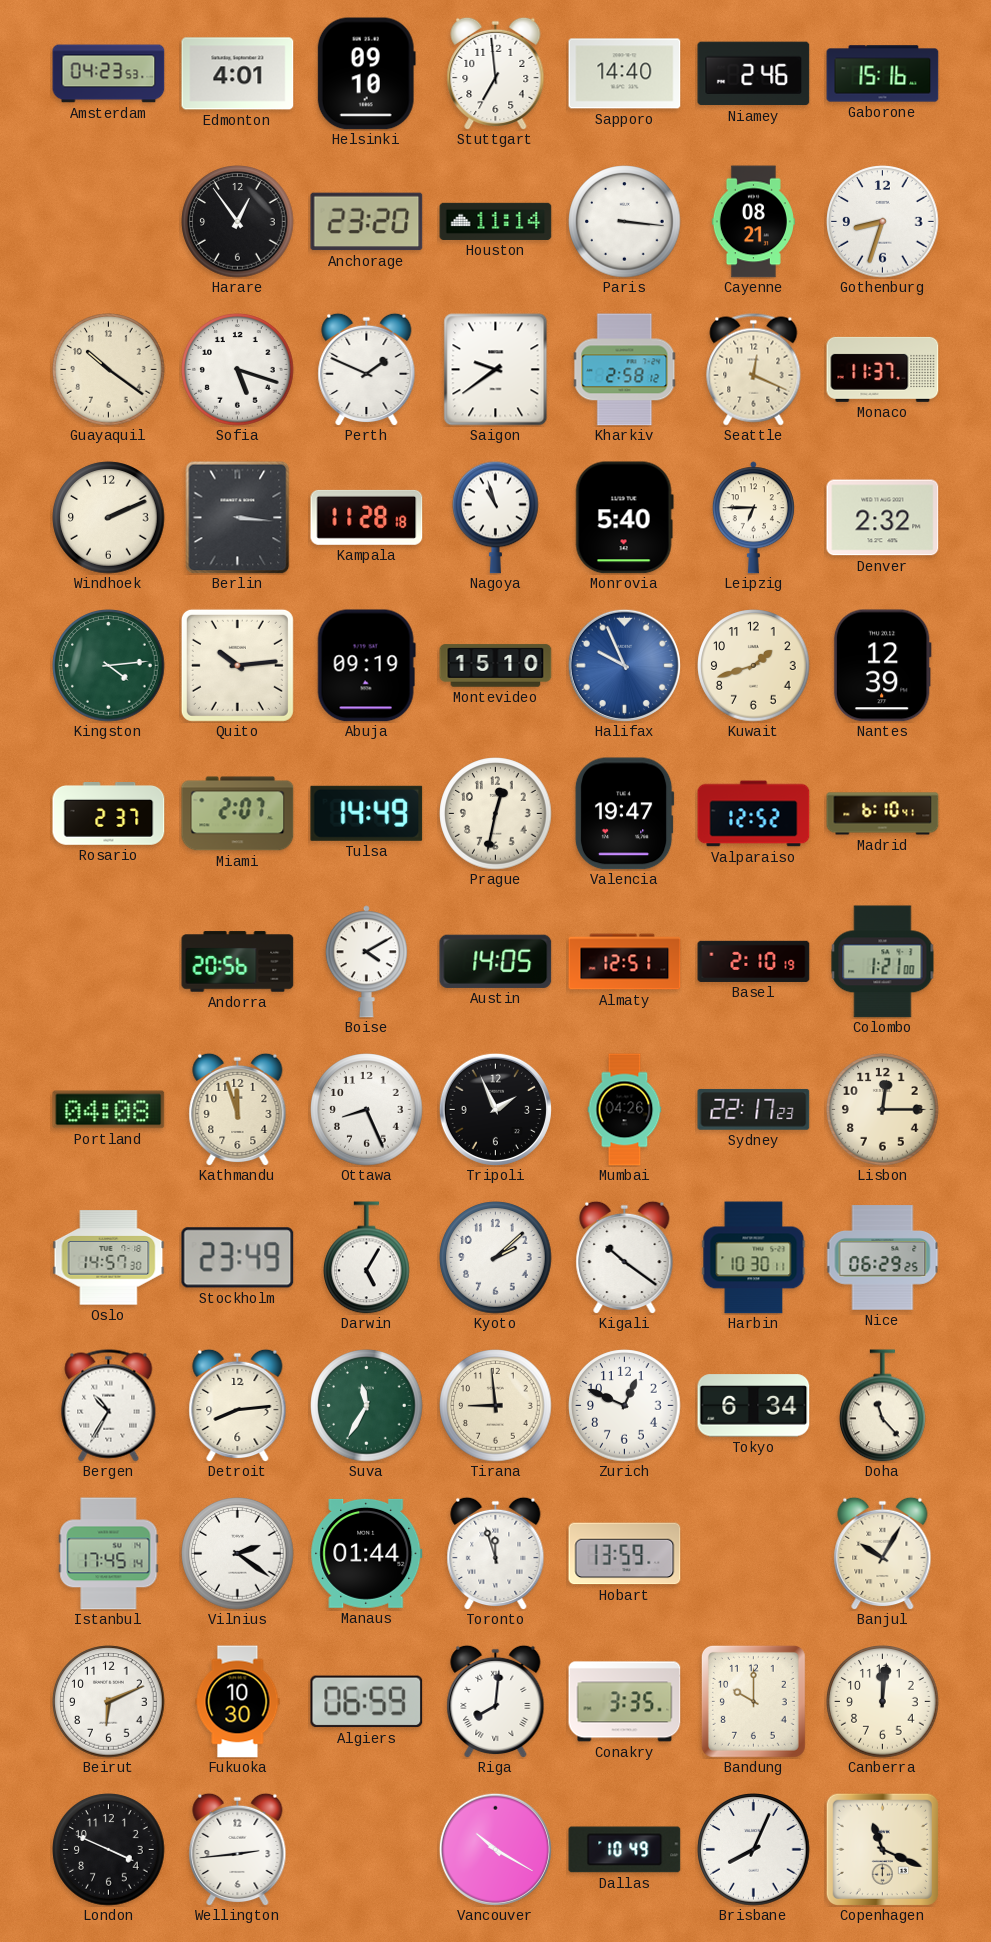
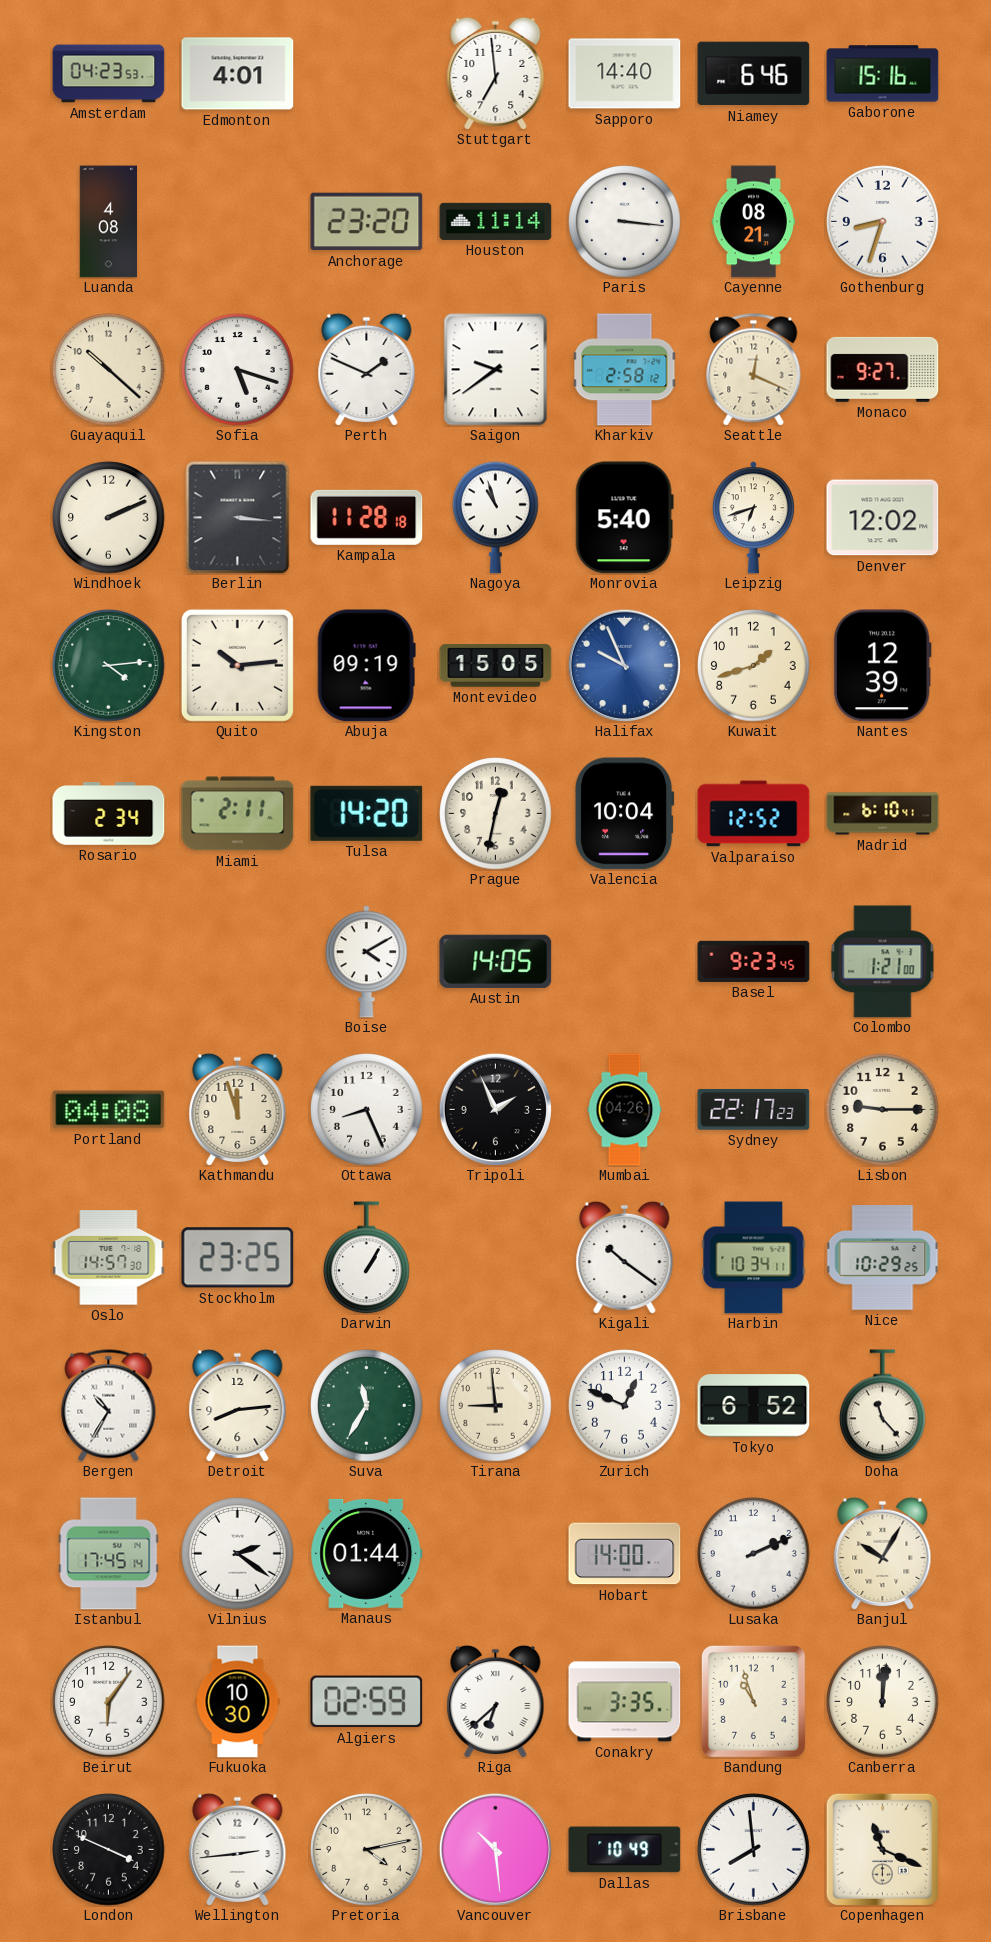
Helsinki: 09:10 -> none (366, 74)
Niamey: 2:46 -> 6:46 (754, 74)
Luanda: none -> 4:08 (109, 222)
Harare: 12:54 -> none (238, 222)
Guayaquil: 10:21 -> 10:22 (109, 370)
Monaco: 11:37 -> 9:27 (883, 369)
Leipzig: 6:45 -> 6:42 (753, 518)
Denver: 2:32 -> 12:02 (883, 518)
Montevideo: 15:10 -> 15:05 (496, 666)
Rosario: 2:37 -> 2:34 (109, 814)
Miami: 2:07 -> 2:11 (238, 814)
Tulsa: 14:49 -> 14:20 (367, 813)
Valencia: 19:47 -> 10:04 (624, 814)
Andorra: 20:56 -> none (238, 962)
Almaty: 12:51 -> none (625, 962)
Basel: 2:10 -> 9:23 (754, 961)
Lisbon: 12:15 -> 9:15 (883, 1110)
Stockholm: 23:49 -> 23:25 (238, 1258)
Darwin: 5:05 -> 1:05 (367, 1258)
Kyoto: 2:08 -> none (496, 1258)
Harbin: 10:30 -> 10:34 (754, 1258)
Nice: 06:29 -> 10:29 (883, 1258)
Tokyo: 6:34 -> 6:52 (754, 1406)
Toronto: 11:57 -> none (496, 1553)
Hobart: 13:59 -> 14:00 (625, 1554)
Lusaka: none -> 2:11 (754, 1554)
Beirut: 6:11 -> 6:06 (109, 1702)
Algiers: 06:59 -> 02:59 (367, 1702)
Riga: 8:01 -> 6:38 (496, 1701)
Bandung: 10:00 -> 10:57 (753, 1701)
Pretoria: none -> 4:13 (367, 1850)
Vancouver: 10:20 -> 10:29 (495, 1849)
Brisbane: 8:04 -> 7:59 (754, 1850)
